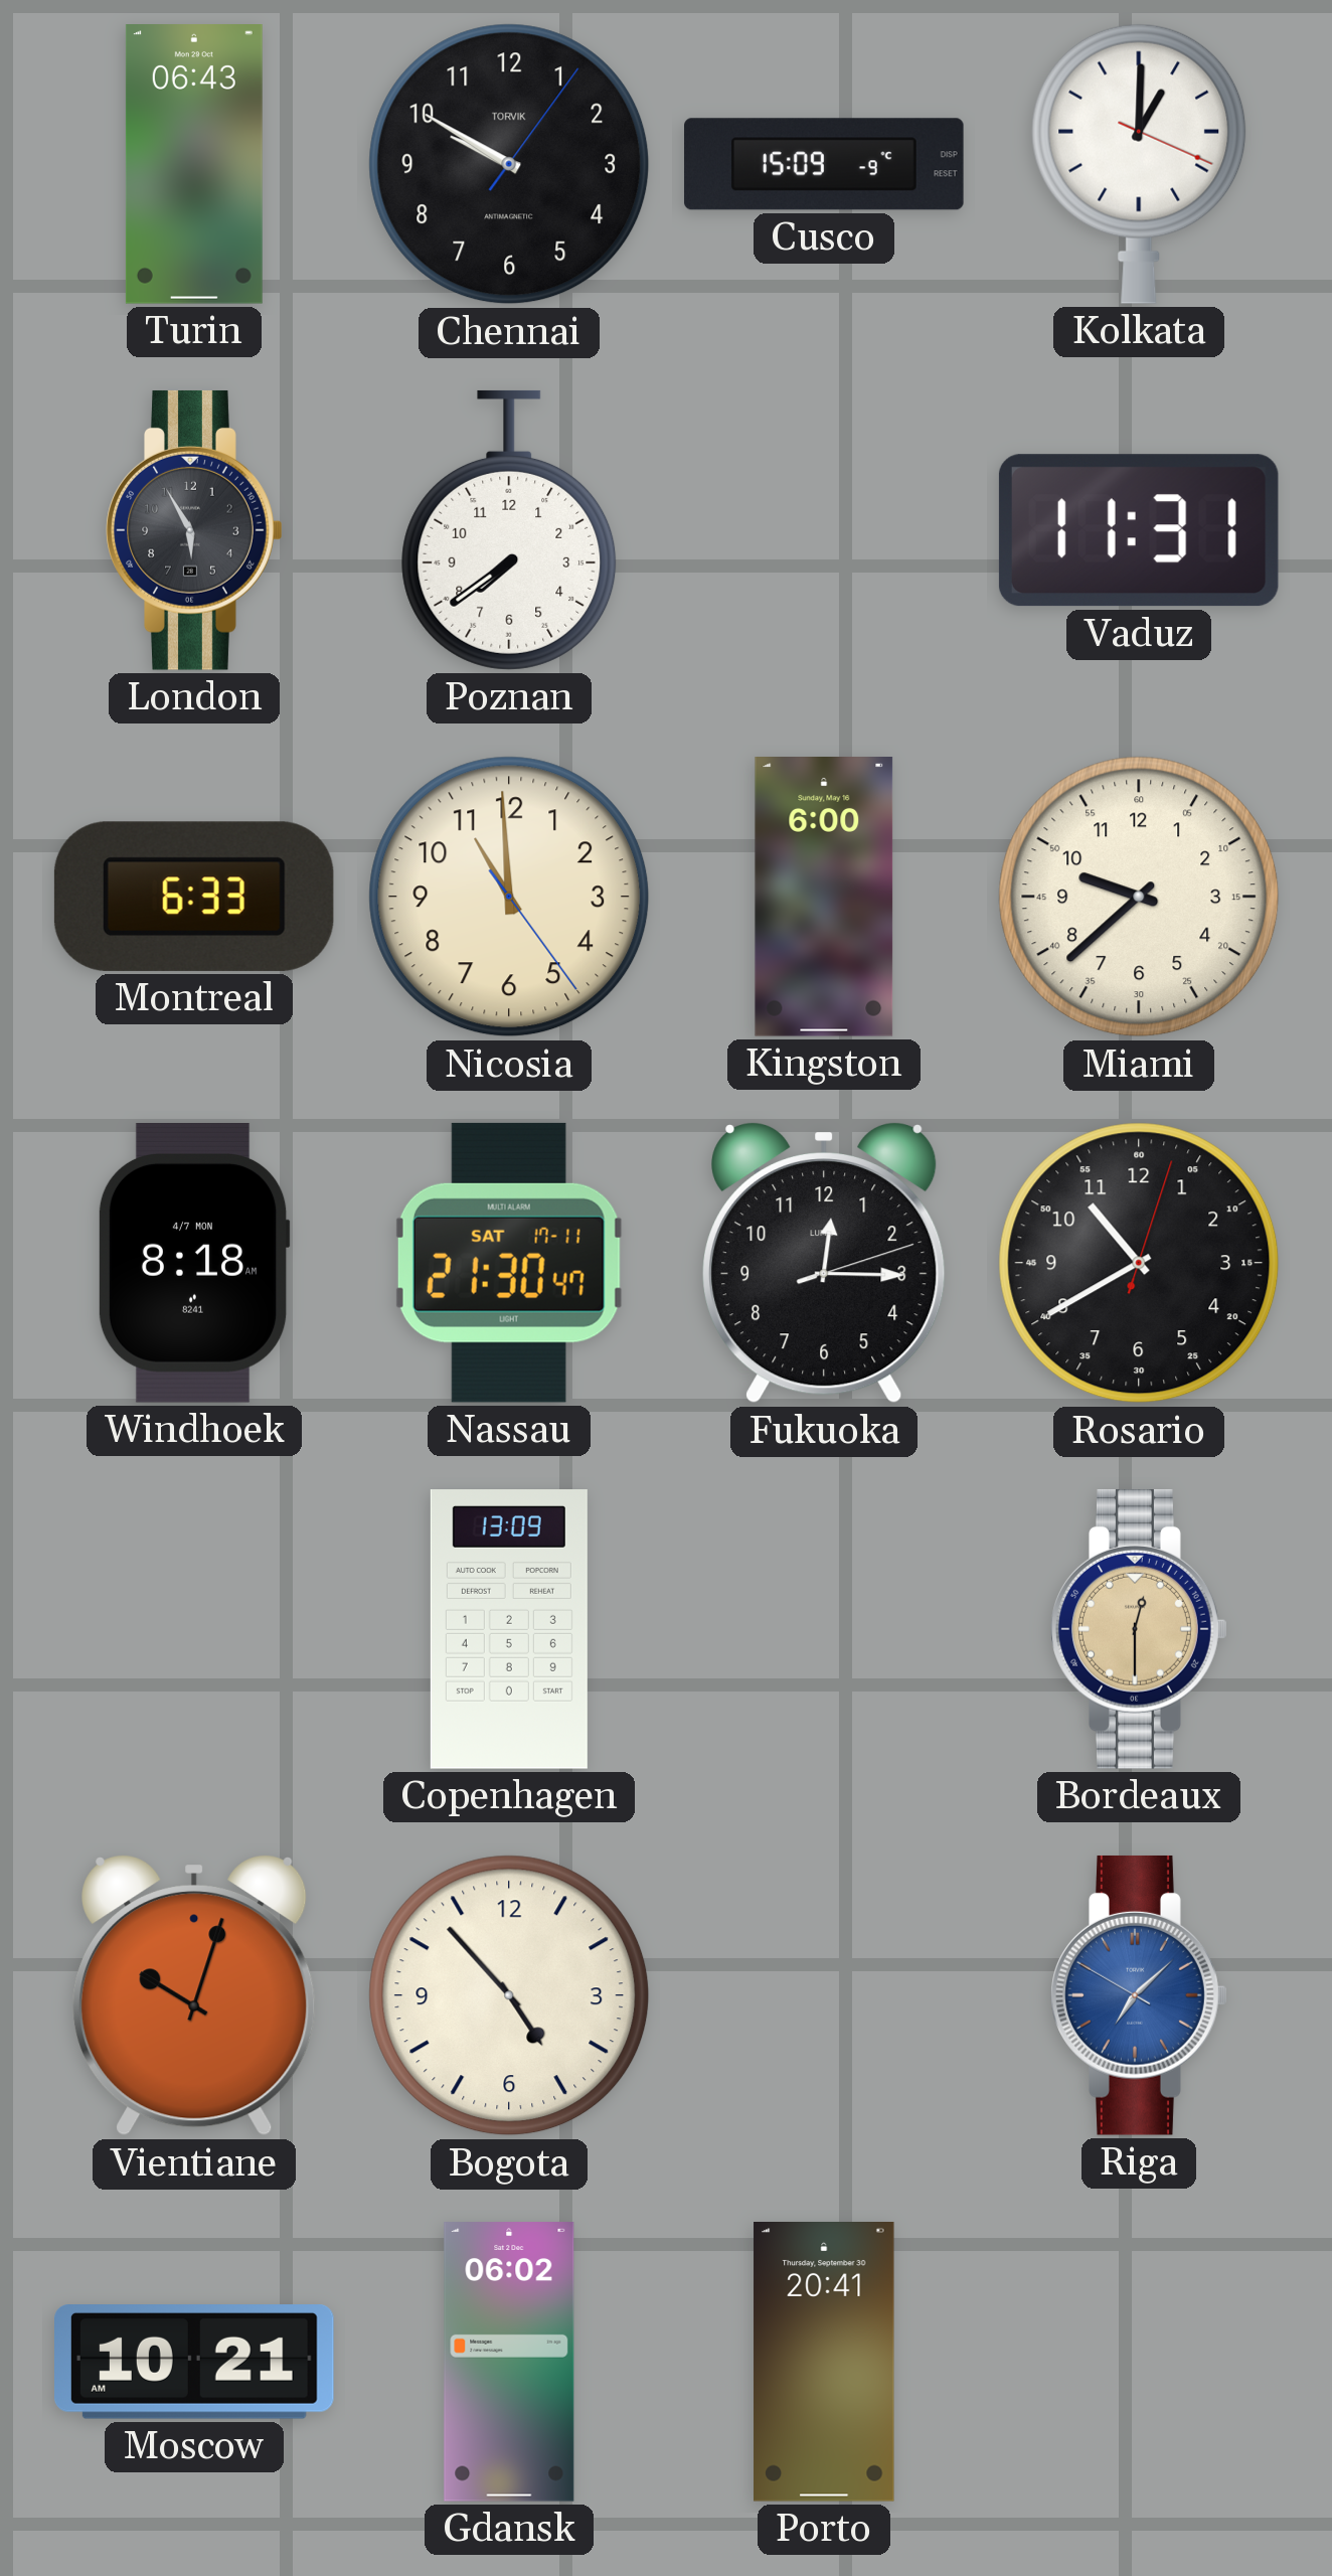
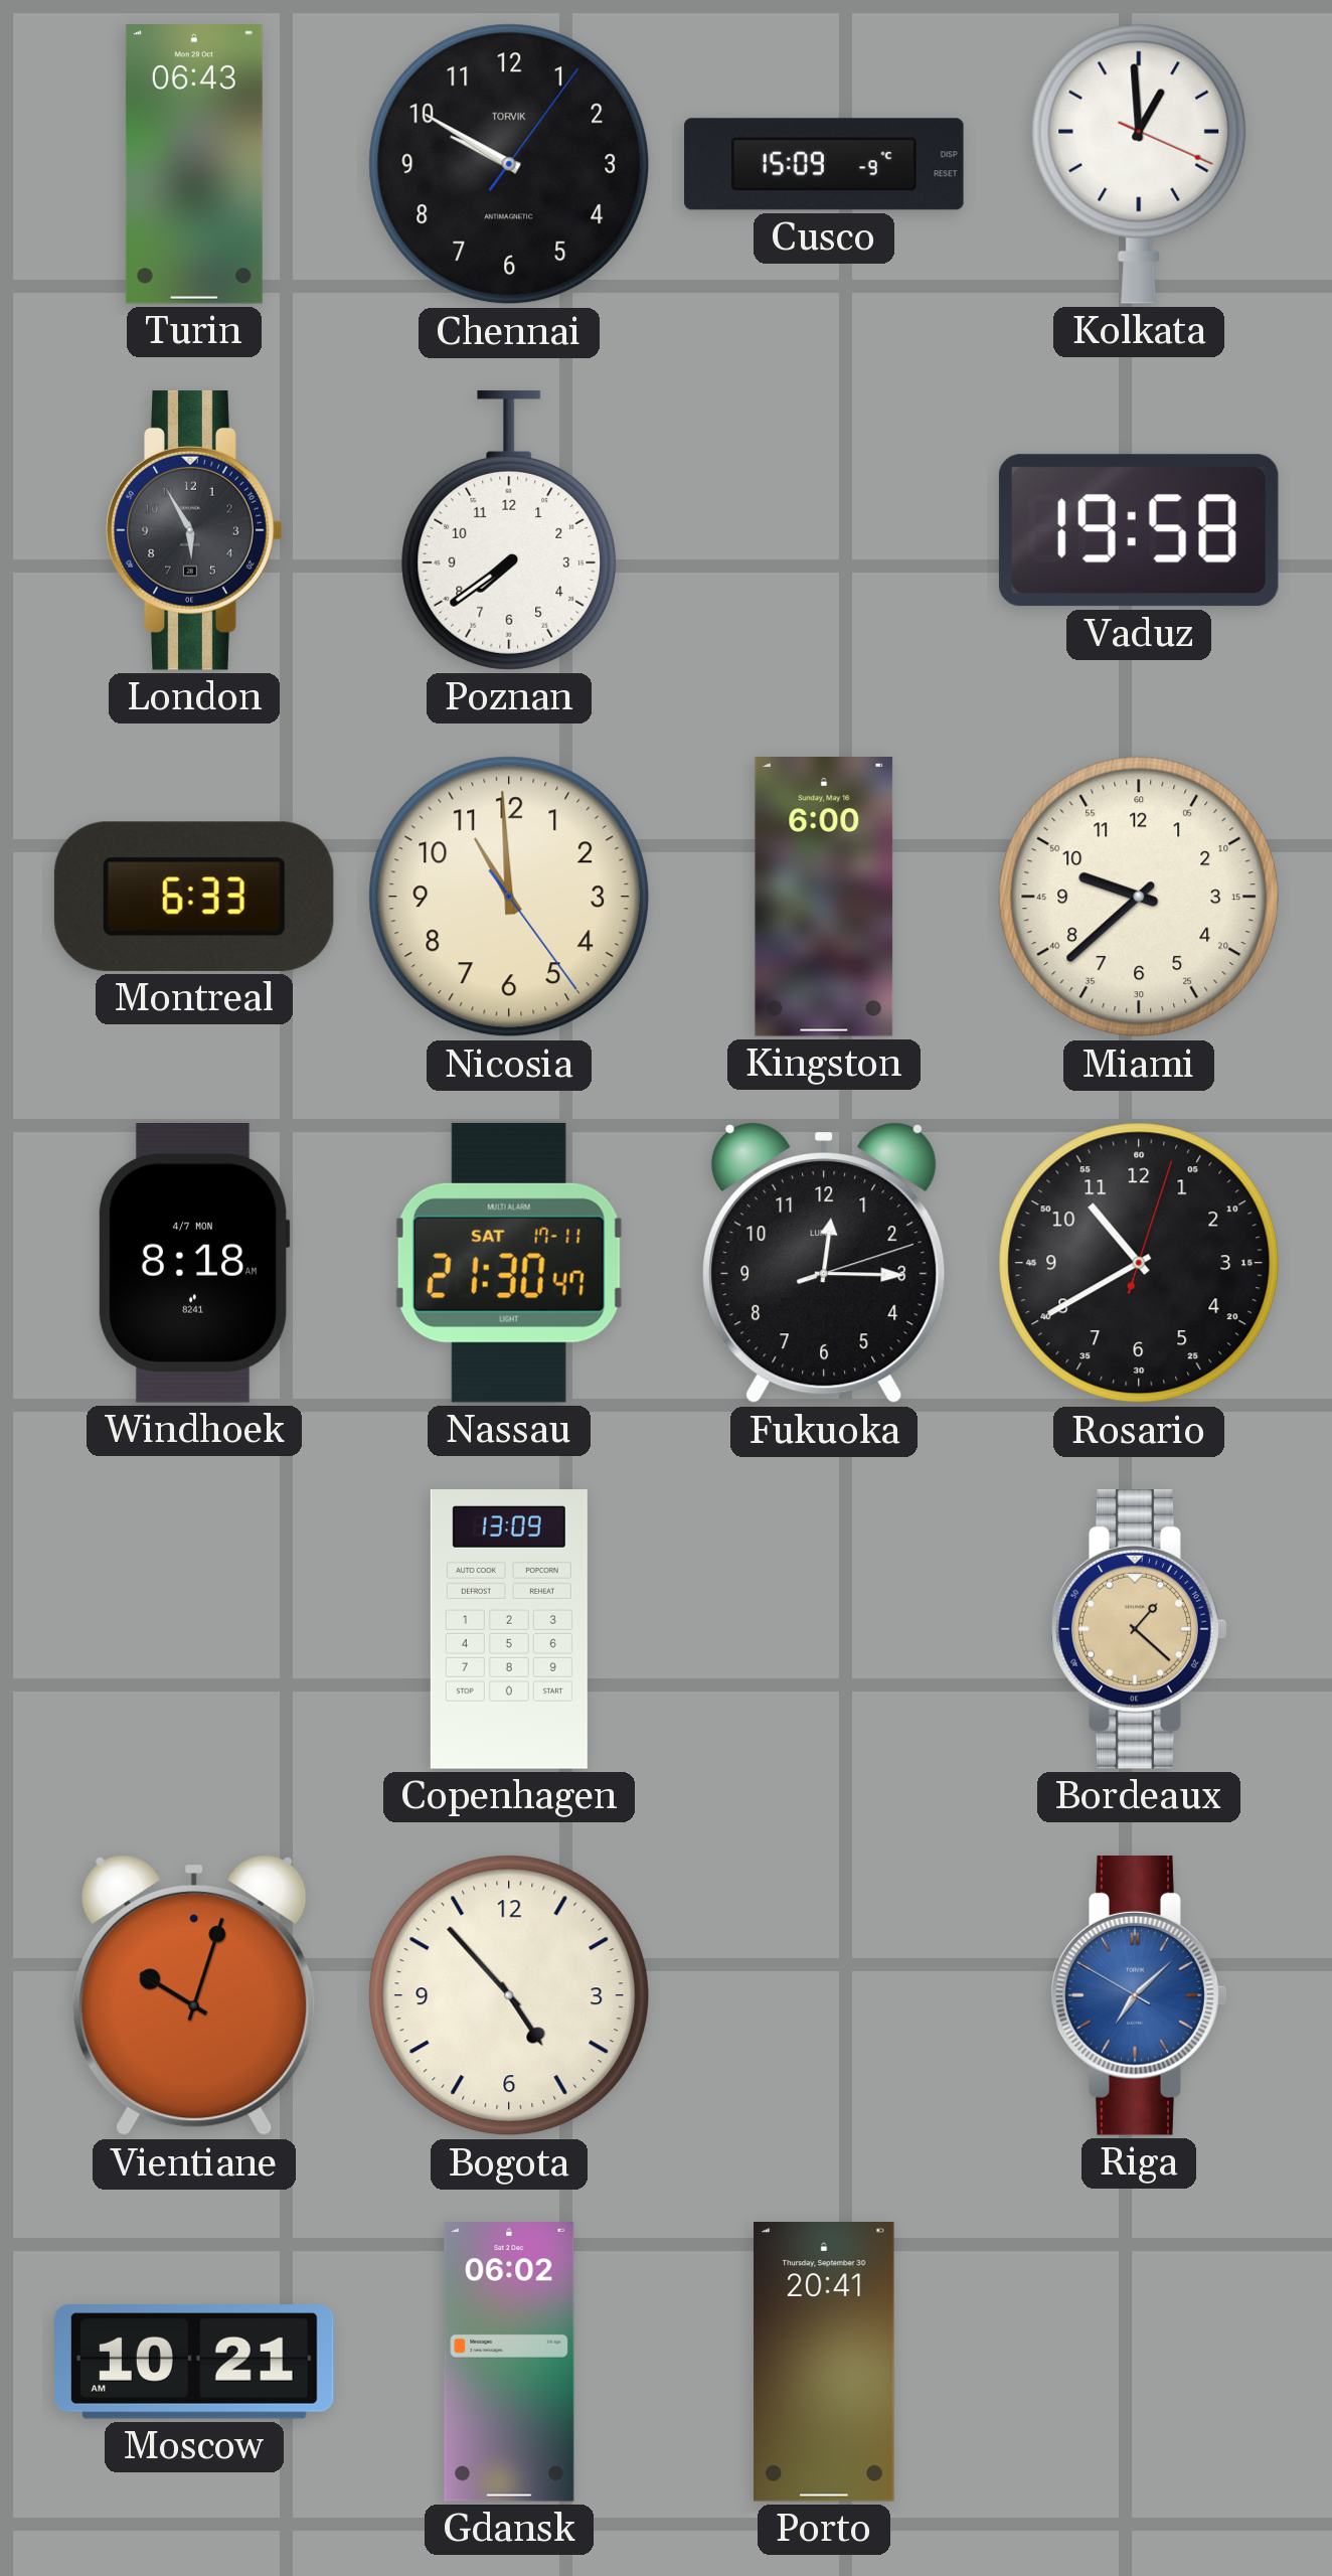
Kolkata: 1:00 -> 12:59 (1139, 164)
Vaduz: 11:31 -> 19:58 (1139, 530)
Bordeaux: 12:30 -> 1:22 (1139, 1629)
